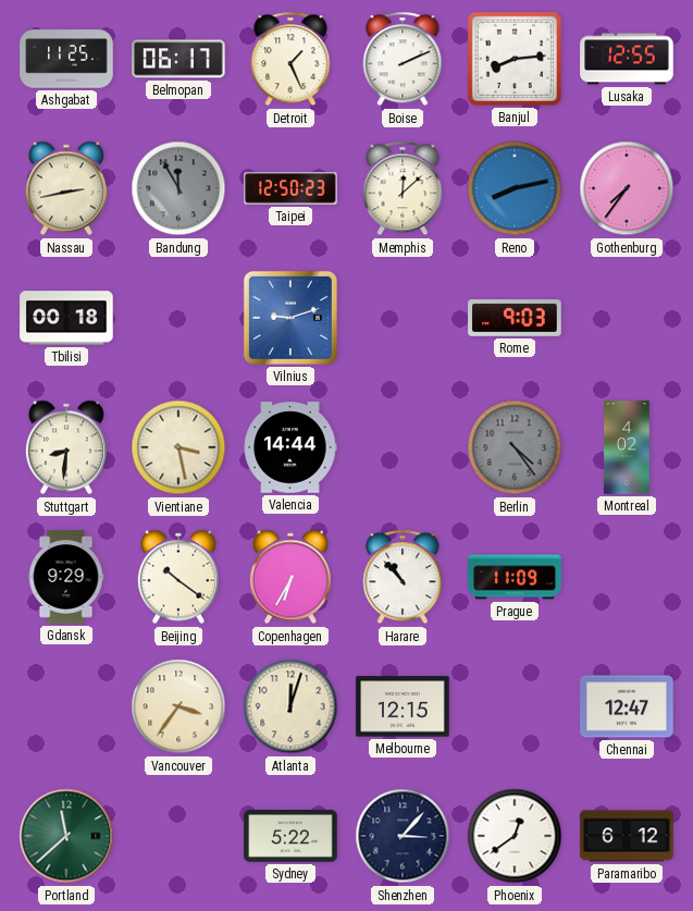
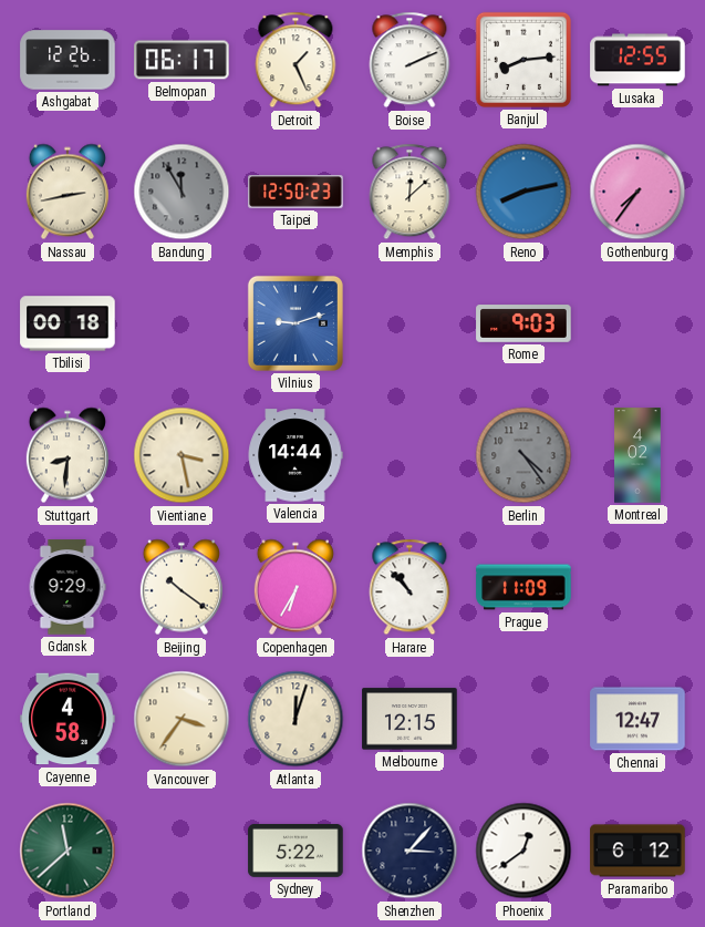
Ashgabat: 11:25 -> 12:26 (68, 60)
Cayenne: none -> 4:58 (68, 719)
